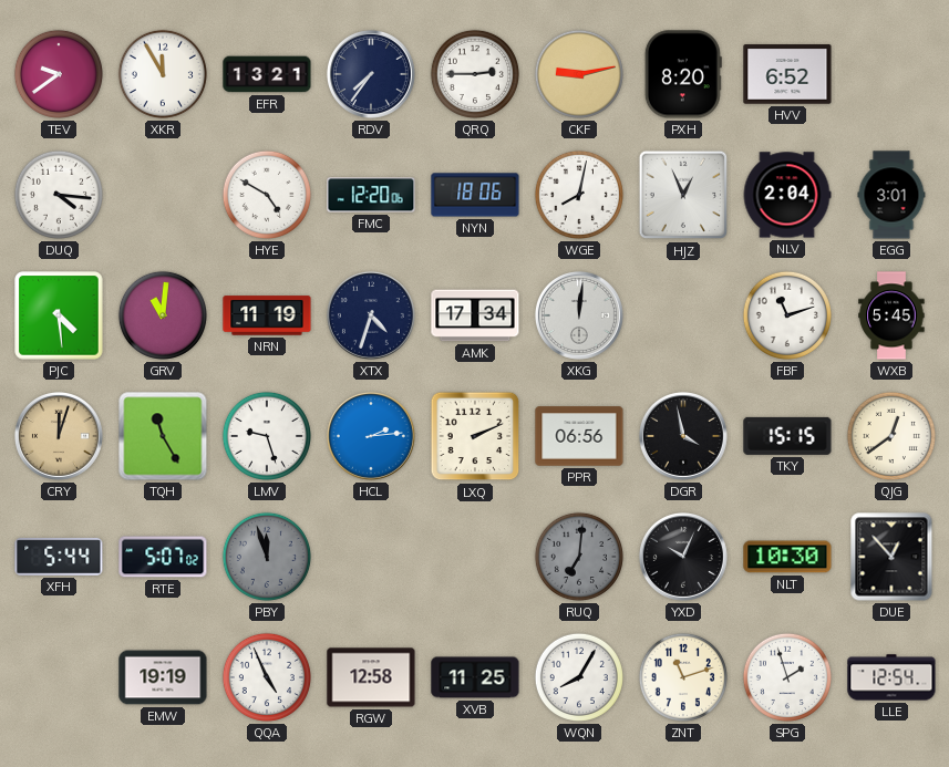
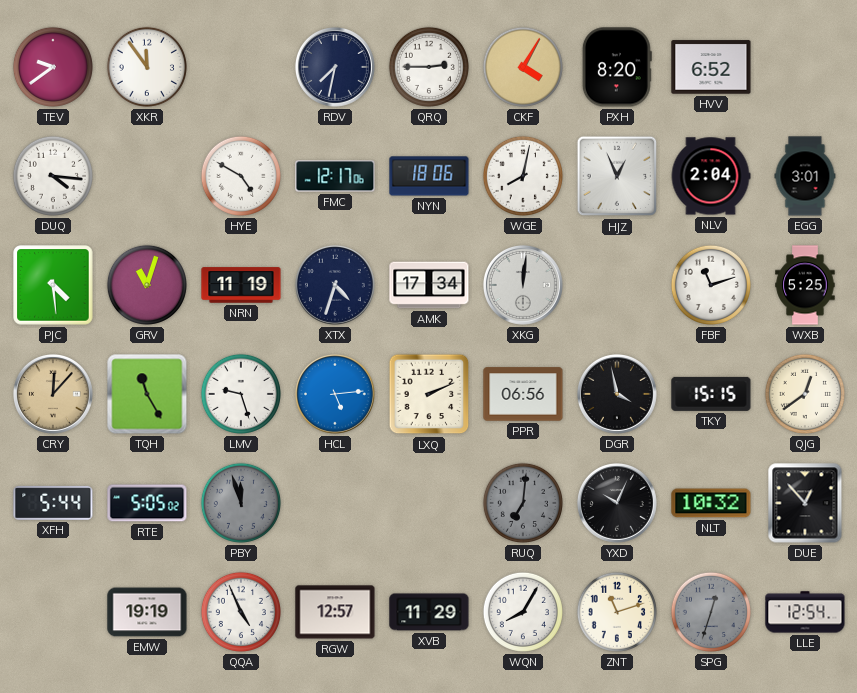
XKR: 11:55 -> 11:54 (147, 67)
EFR: 13:21 -> none (267, 74)
RDV: 7:36 -> 7:32 (335, 67)
CKF: 9:13 -> 4:05 (523, 67)
FMC: 12:20 -> 12:17 (335, 176)
GRV: 11:01 -> 11:03 (147, 285)
WXB: 5:45 -> 5:25 (805, 285)
CRY: 12:03 -> 12:07 (53, 394)
HCL: 2:14 -> 5:14 (335, 394)
RTE: 5:07 -> 5:05 (147, 503)
NLT: 10:30 -> 10:32 (711, 503)
RGW: 12:58 -> 12:57 (335, 612)
XVB: 11:25 -> 11:29 (429, 612)
SPG: 1:57 -> 12:33 (711, 612)
SPG dial: white -> grey (711, 612)
